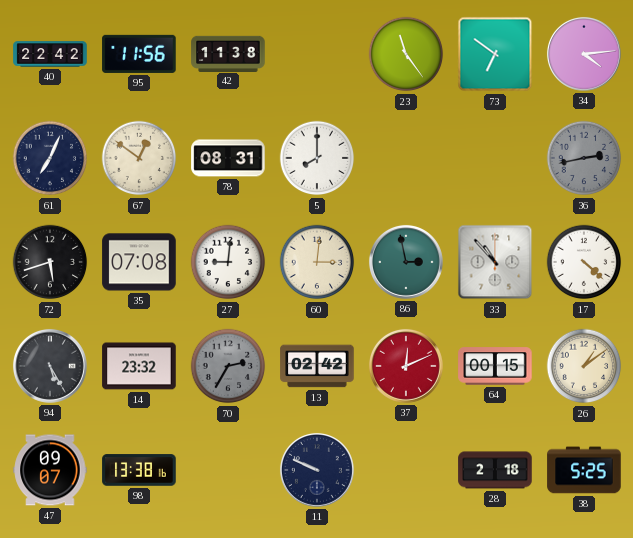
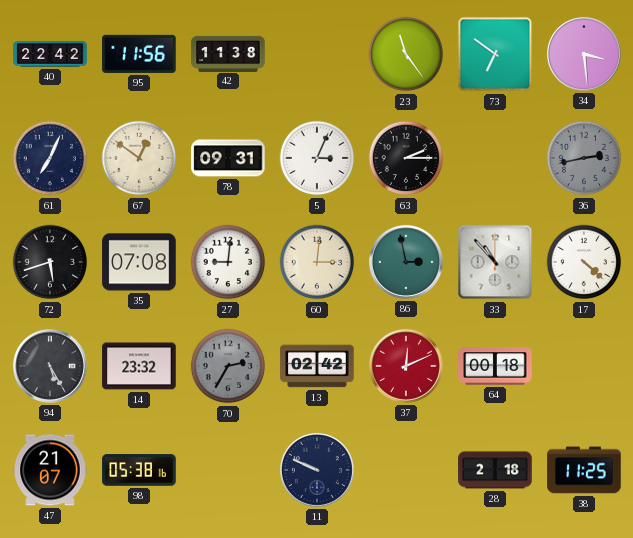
34: 4:14 -> 3:29 (584, 54)
78: 08:31 -> 09:31 (228, 158)
5: 8:00 -> 3:04 (317, 158)
63: none -> 2:15 (406, 158)
64: 00:15 -> 00:18 (495, 366)
26: 1:09 -> none (584, 366)
47: 09:07 -> 21:07 (50, 470)
98: 13:38 -> 05:38 (139, 470)
38: 5:25 -> 11:25 (584, 470)
